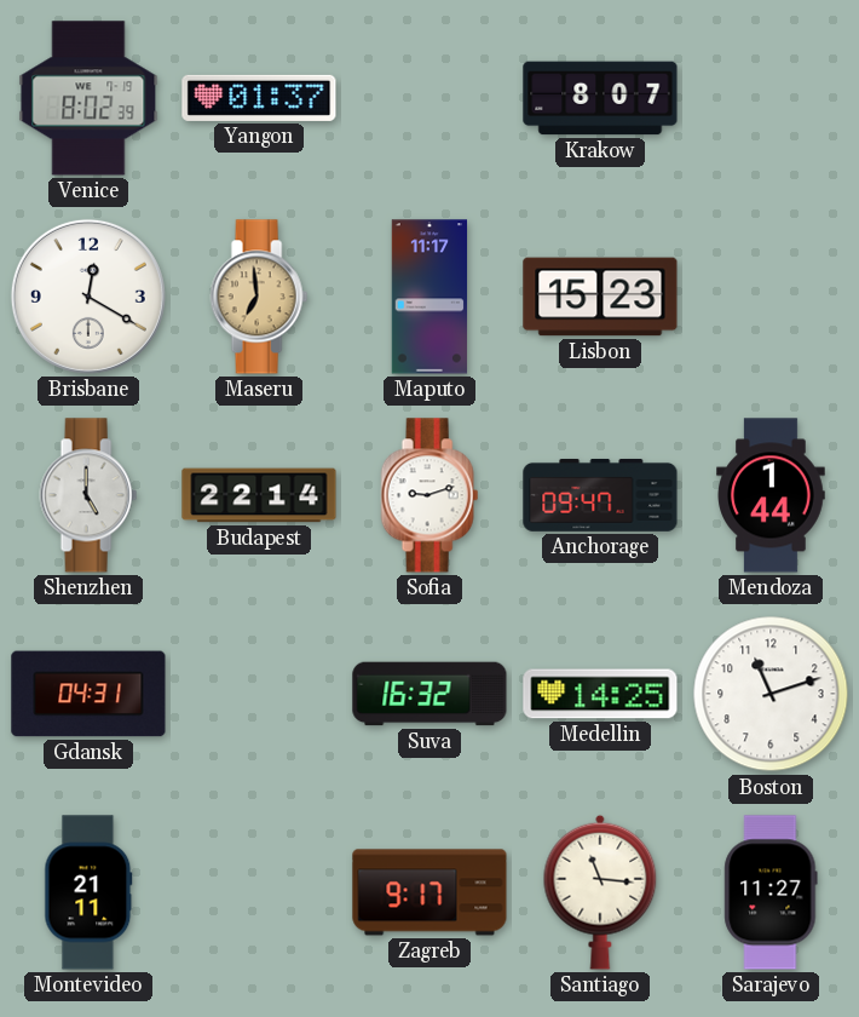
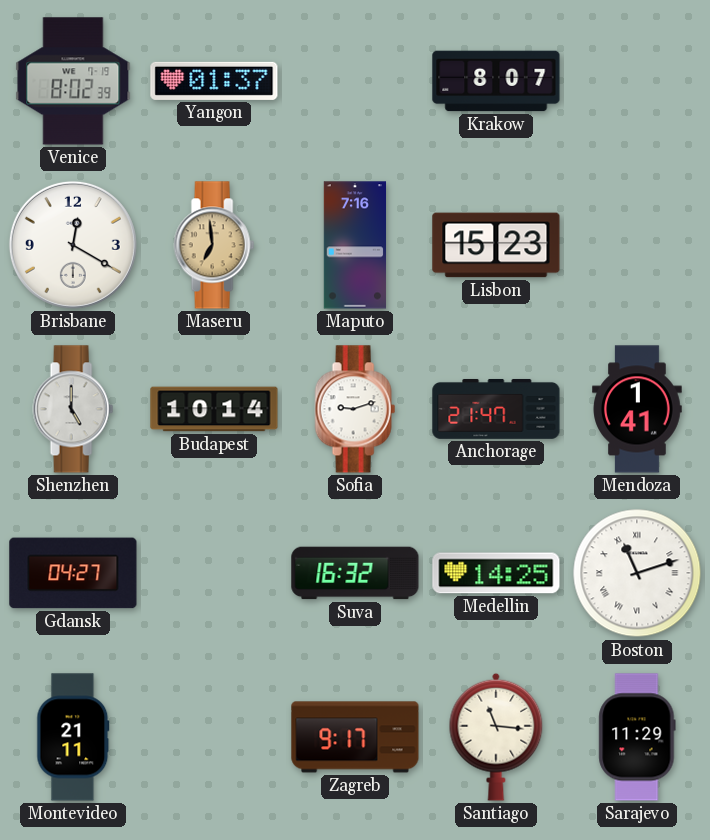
Maputo: 11:17 -> 7:16 (355, 245)
Budapest: 22:14 -> 10:14 (214, 409)
Anchorage: 09:47 -> 21:47 (496, 409)
Mendoza: 1:44 -> 1:41 (637, 409)
Gdansk: 04:31 -> 04:27 (73, 573)
Boston numerals: Arabic -> Roman (637, 573)
Sarajevo: 11:27 -> 11:29 (637, 737)
